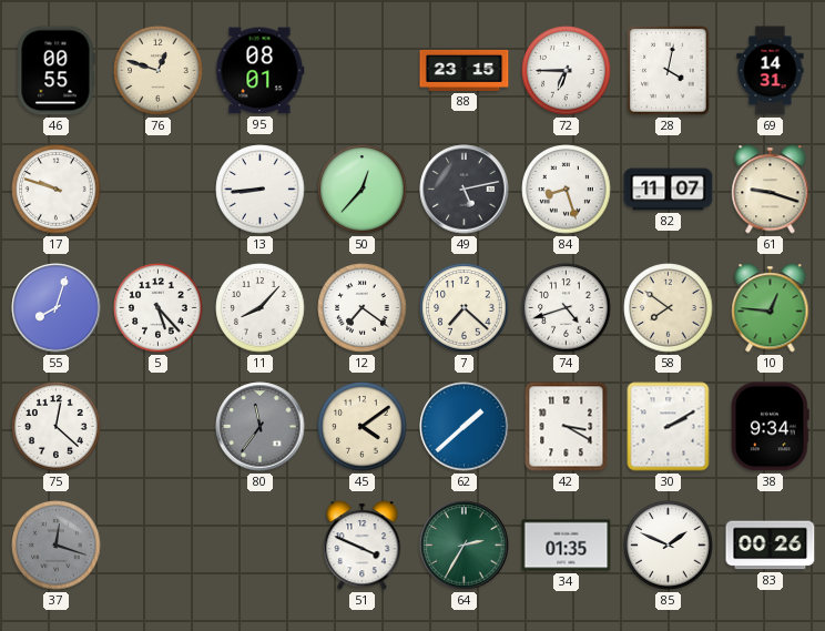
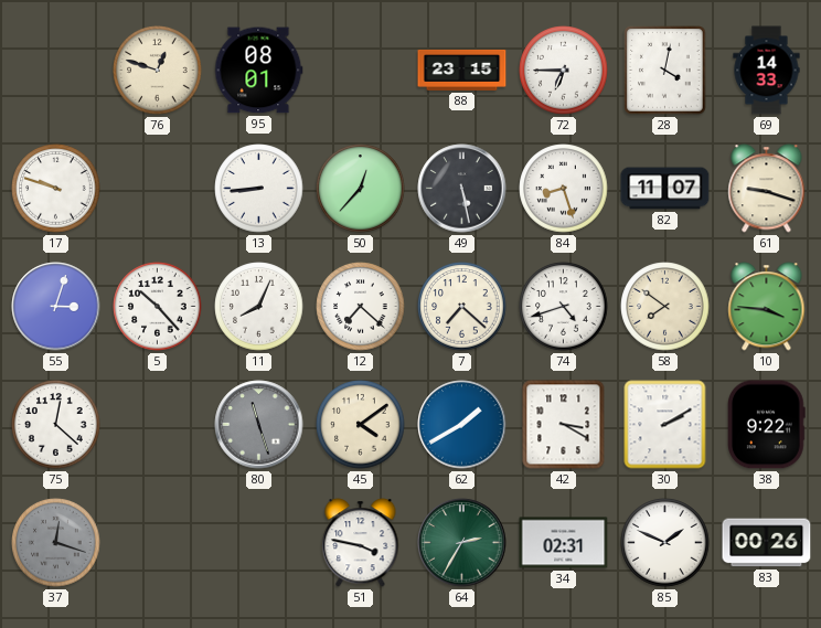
46: 00:55 -> none (55, 71)
69: 14:31 -> 14:33 (767, 71)
49: 5:13 -> 5:28 (462, 189)
55: 8:03 -> 3:03 (56, 307)
5: 5:23 -> 10:23 (158, 307)
11: 8:07 -> 8:04 (259, 307)
12: 7:21 -> 7:22 (361, 307)
10: 12:46 -> 3:46 (767, 307)
80: 11:36 -> 11:27 (259, 425)
62: 1:38 -> 1:40 (462, 425)
38: 9:34 -> 9:22 (767, 425)
51: 3:49 -> 3:47 (361, 543)
34: 01:35 -> 02:31 (564, 543)
